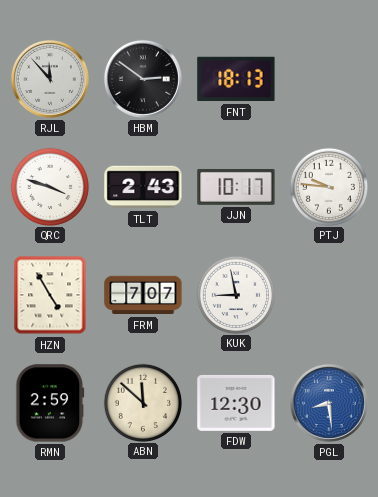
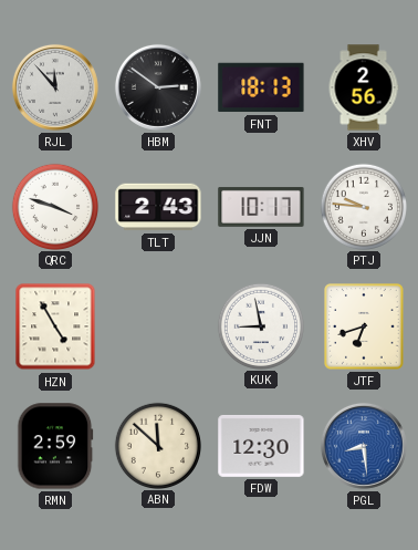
XHV: none -> 2:56 (364, 87)
FRM: 7:07 -> none (143, 295)
JTF: none -> 6:42 (364, 326)
